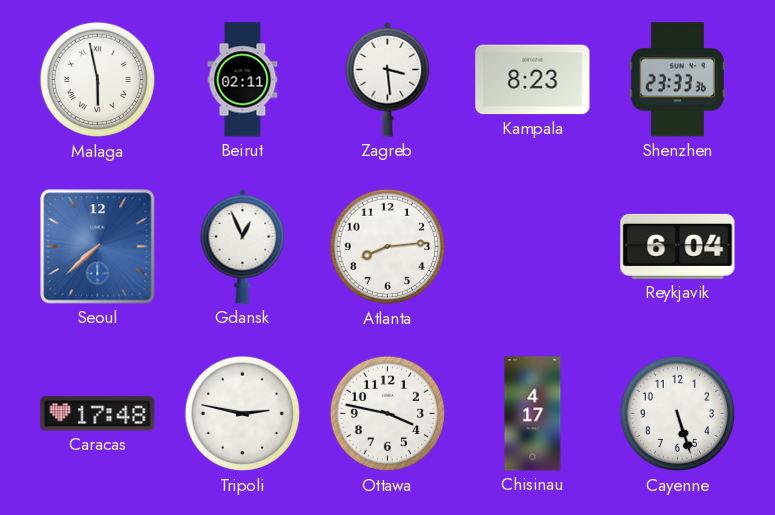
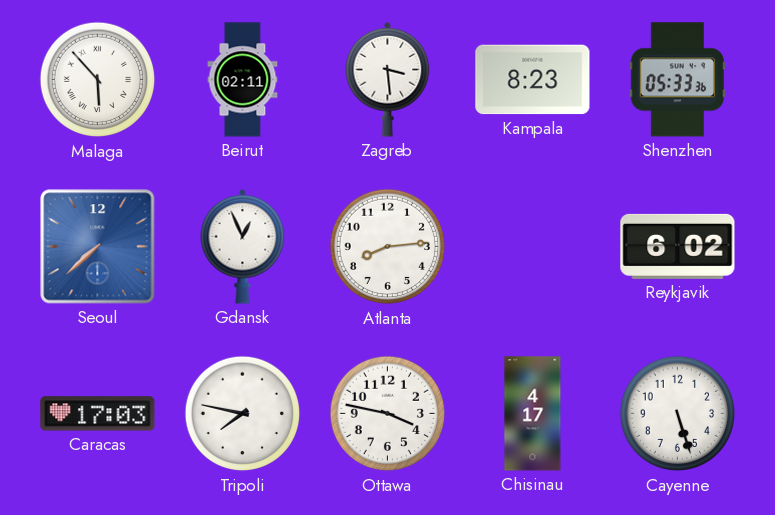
Malaga: 5:58 -> 5:53 (98, 80)
Shenzhen: 23:33 -> 05:33 (677, 80)
Reykjavik: 6:04 -> 6:02 (678, 246)
Caracas: 17:48 -> 17:03 (98, 414)
Tripoli: 2:47 -> 7:47 (243, 414)
